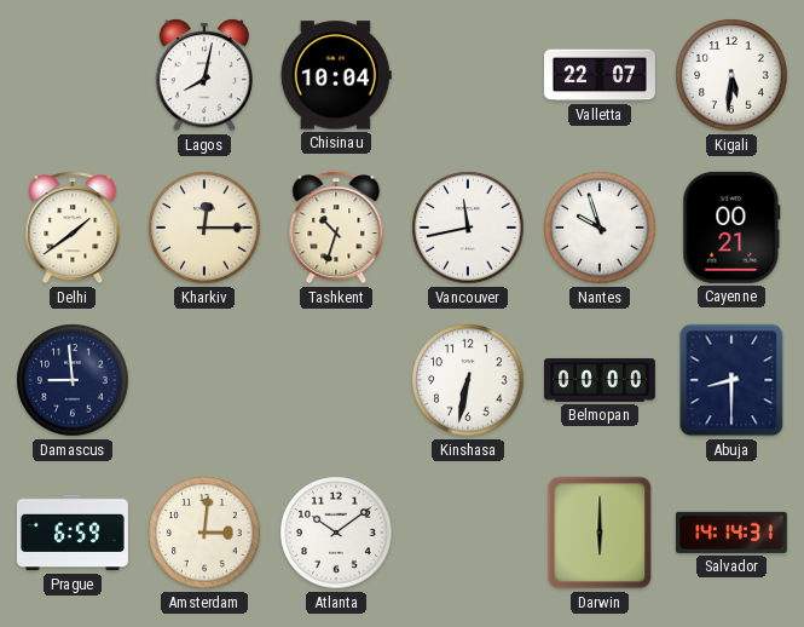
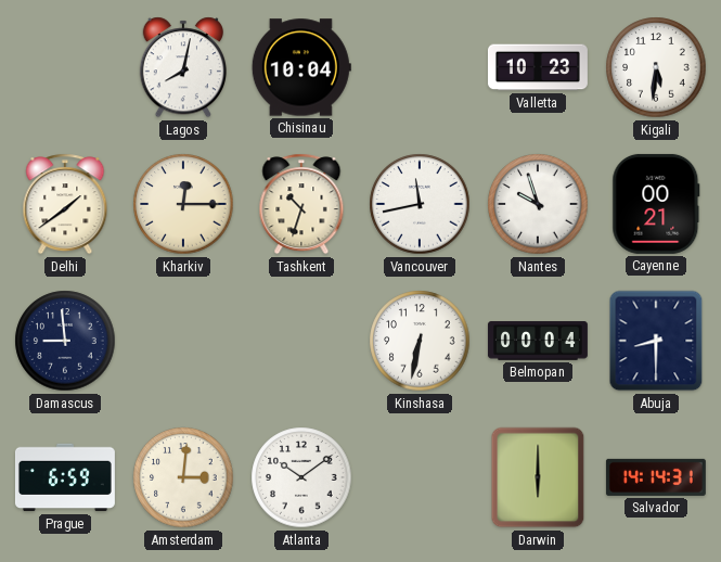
Valletta: 22:07 -> 10:23 (538, 67)
Belmopan: 00:00 -> 00:04 (538, 341)
